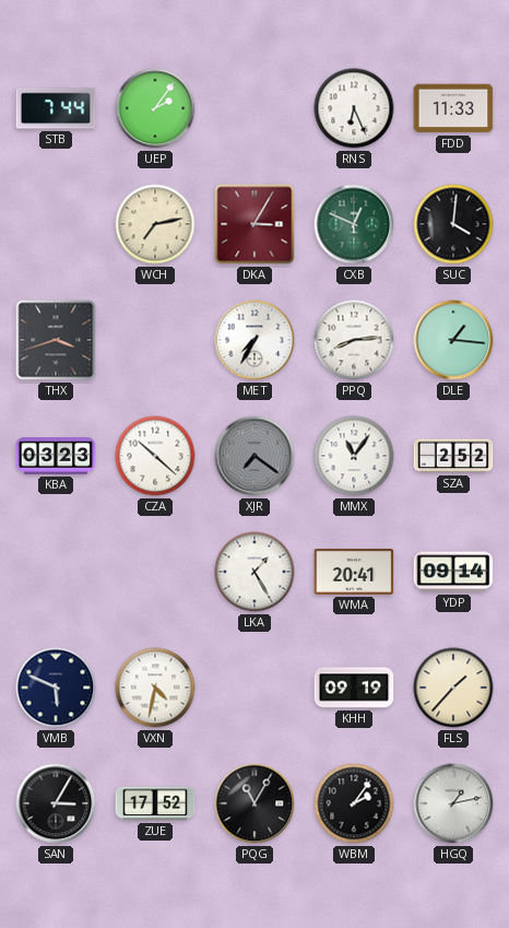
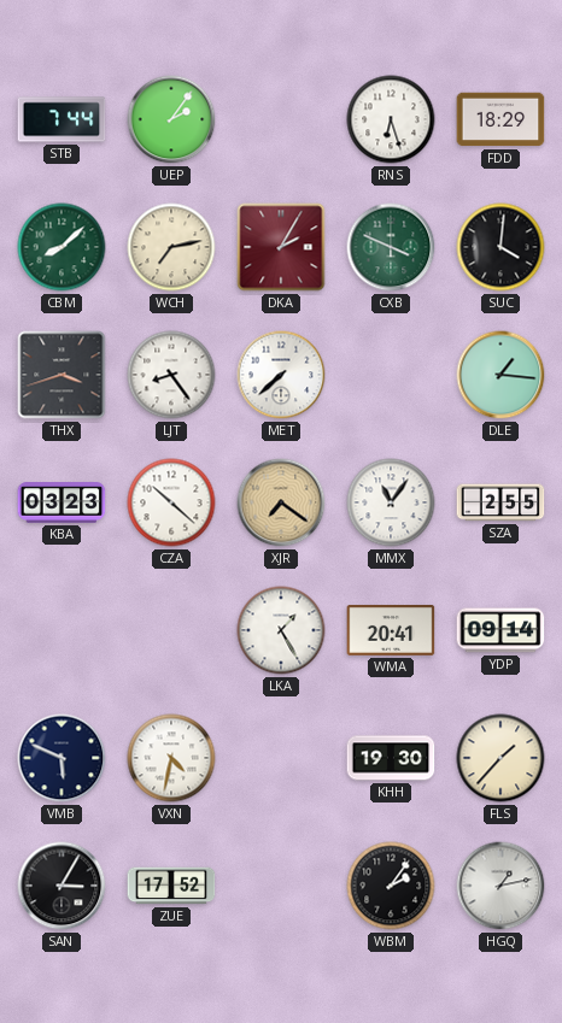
RNS: 6:26 -> 6:27 (391, 119)
FDD: 11:33 -> 18:29 (500, 119)
CBM: none -> 8:08 (62, 247)
DKA: 3:05 -> 2:05 (281, 247)
CXB: 12:49 -> 3:49 (391, 247)
LJT: none -> 8:24 (171, 375)
MET: 7:35 -> 7:38 (281, 375)
PPQ: 8:14 -> none (354, 340)
XJR dial: grey -> champagne (281, 502)
SZA: 2:52 -> 2:55 (500, 502)
KHH: 09:19 -> 19:30 (391, 758)
PQG: 11:05 -> none (254, 803)
